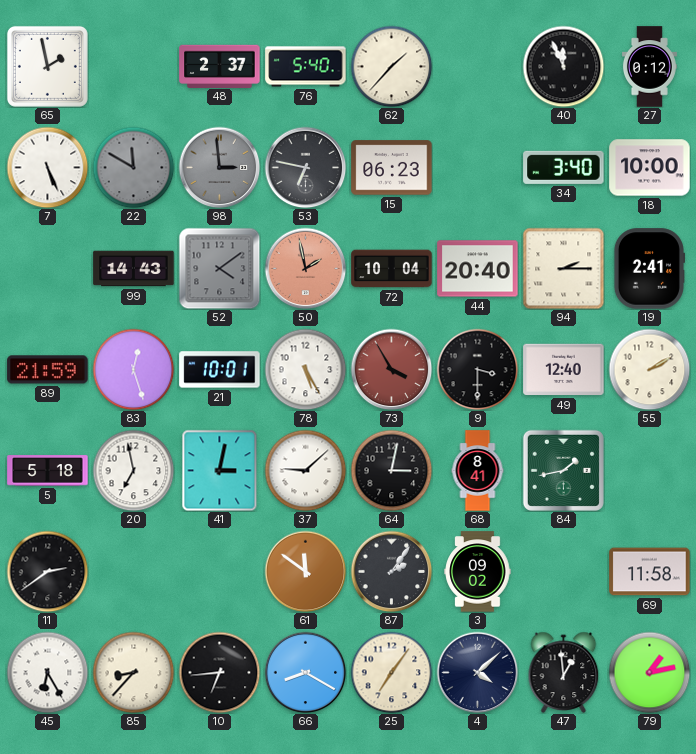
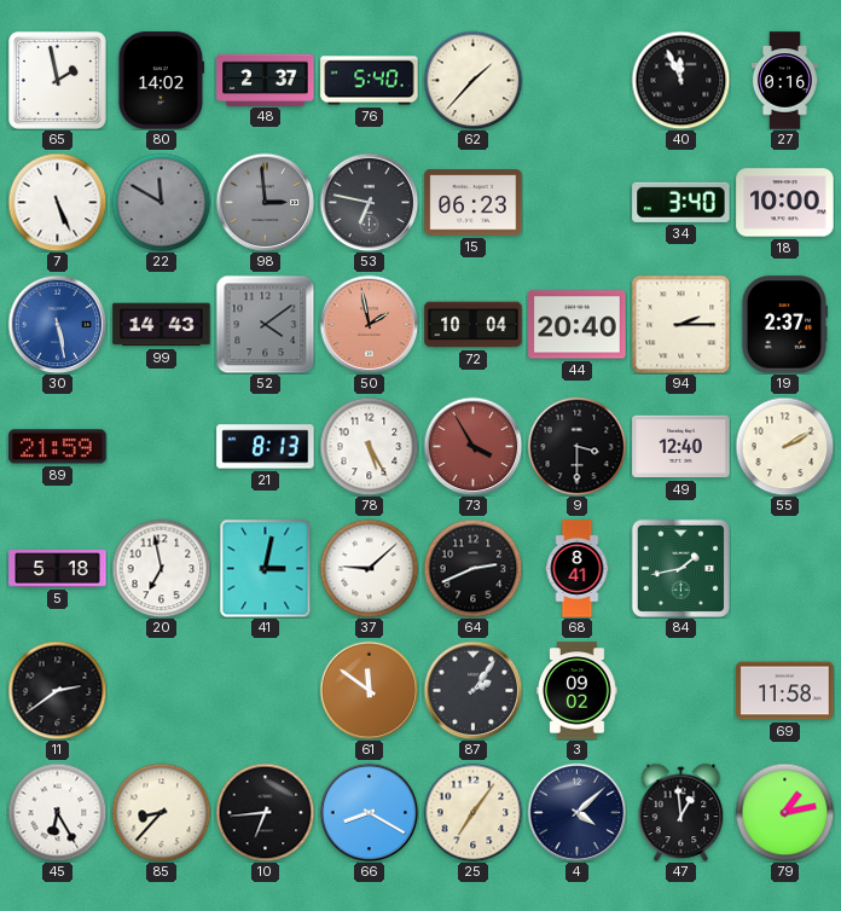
80: none -> 14:02 (162, 81)
27: 0:12 -> 0:16 (784, 81)
30: none -> 5:28 (57, 324)
19: 2:41 -> 2:37 (783, 325)
83: 12:27 -> none (133, 369)
21: 10:01 -> 8:13 (266, 447)
64: 3:02 -> 2:41 (472, 568)
